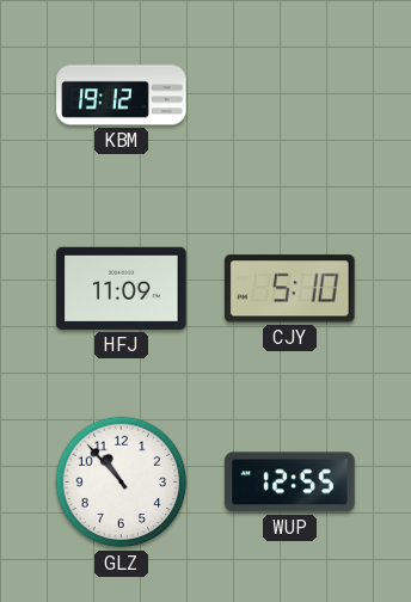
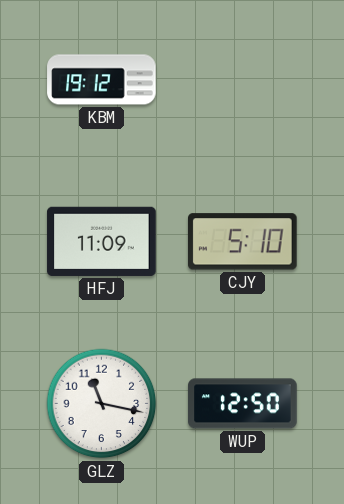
GLZ: 10:53 -> 11:17 (102, 404)
WUP: 12:55 -> 12:50 (243, 404)
